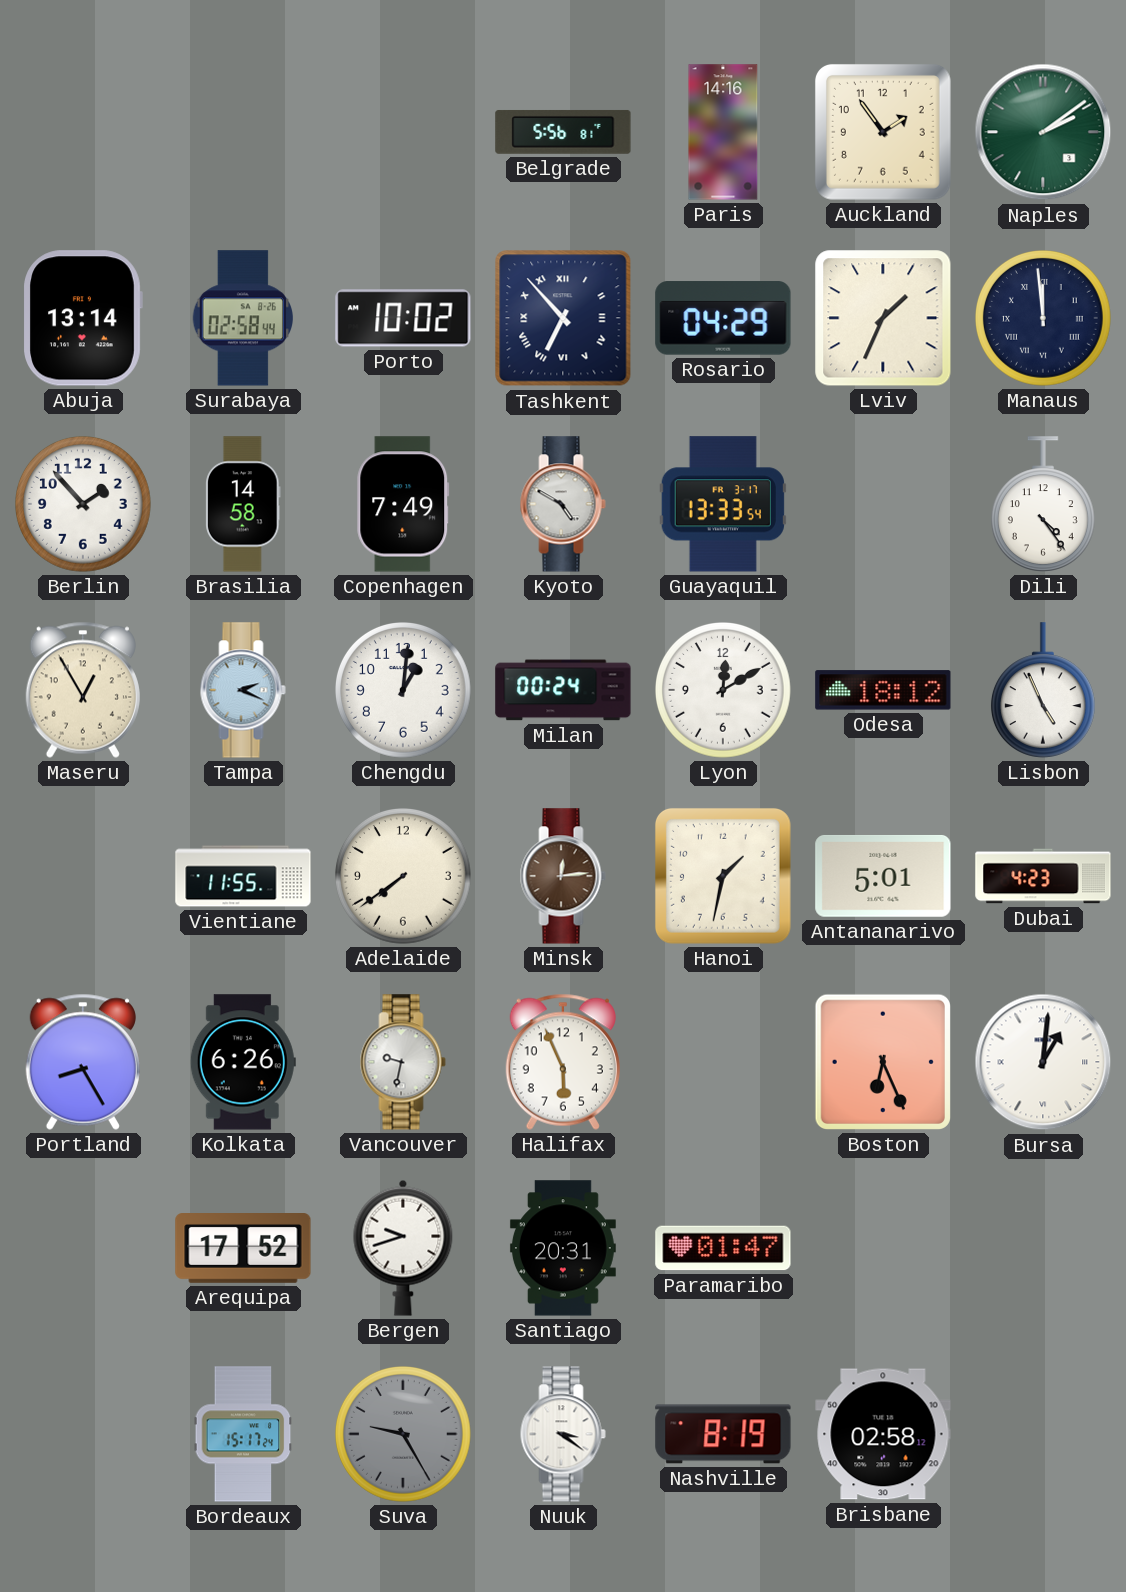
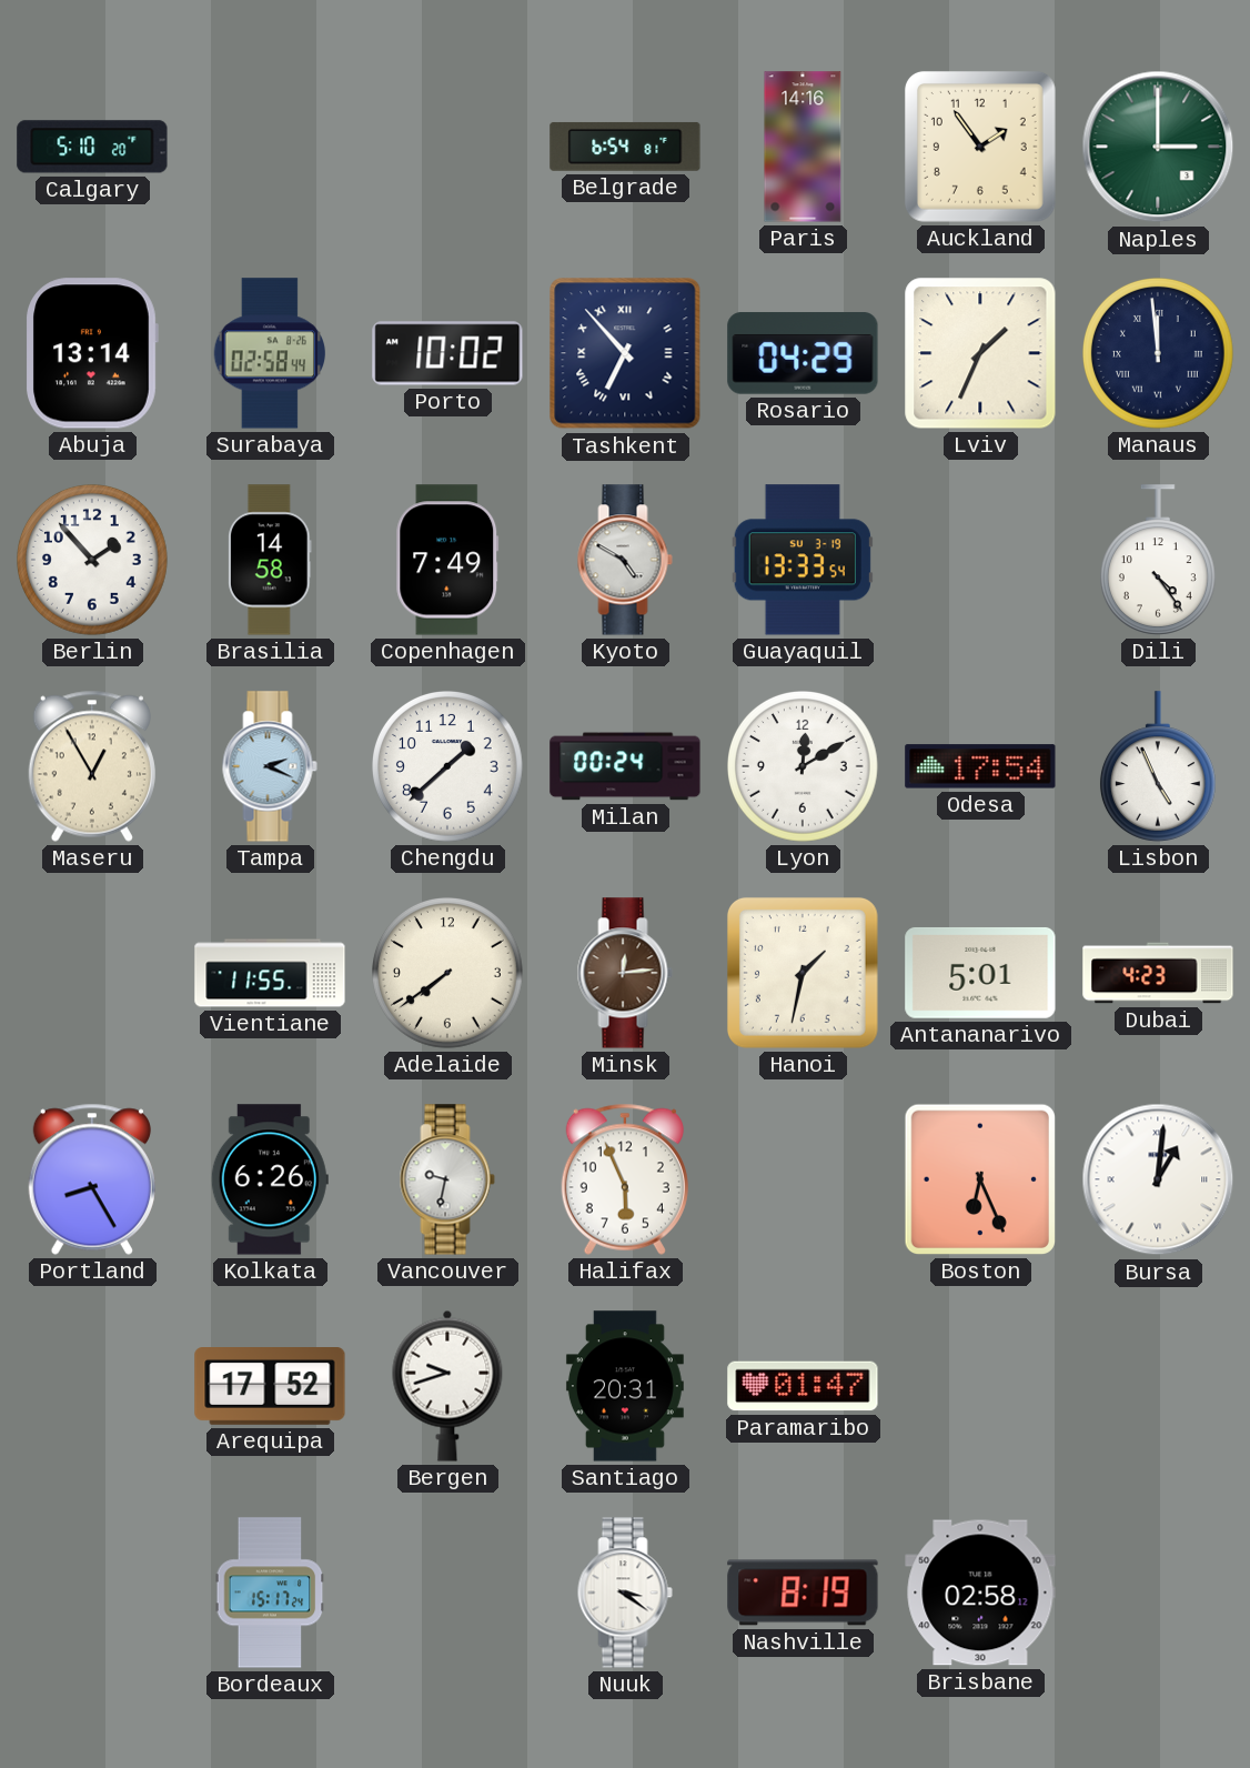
Calgary: none -> 5:10 (92, 147)
Belgrade: 5:56 -> 6:54 (625, 147)
Naples: 2:09 -> 3:00 (1158, 147)
Guayaquil date: FR 3-17 -> SU 3-19 (803, 560)
Chengdu: 1:01 -> 1:38 (448, 767)
Odesa: 18:12 -> 17:54 (980, 766)
Suva: 9:25 -> none (404, 1435)
